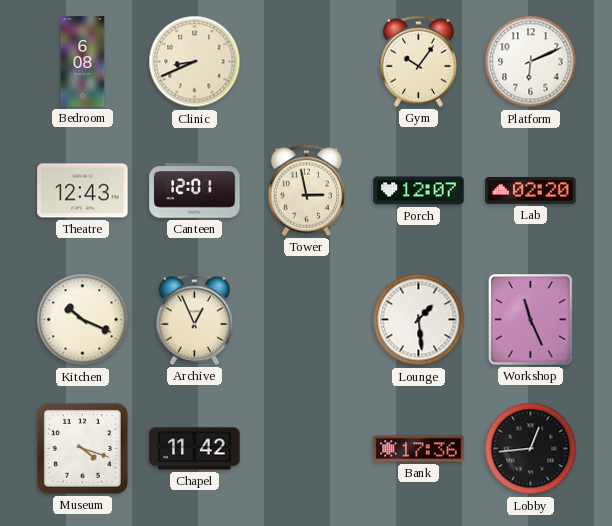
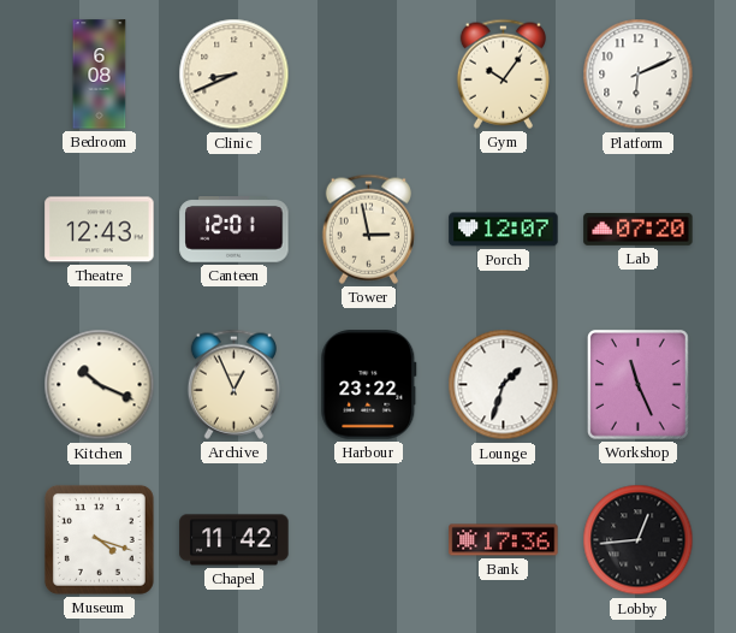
Lab: 02:20 -> 07:20 (639, 229)
Harbour: none -> 23:22 (369, 385)
Lounge: 1:29 -> 1:33 (504, 385)
